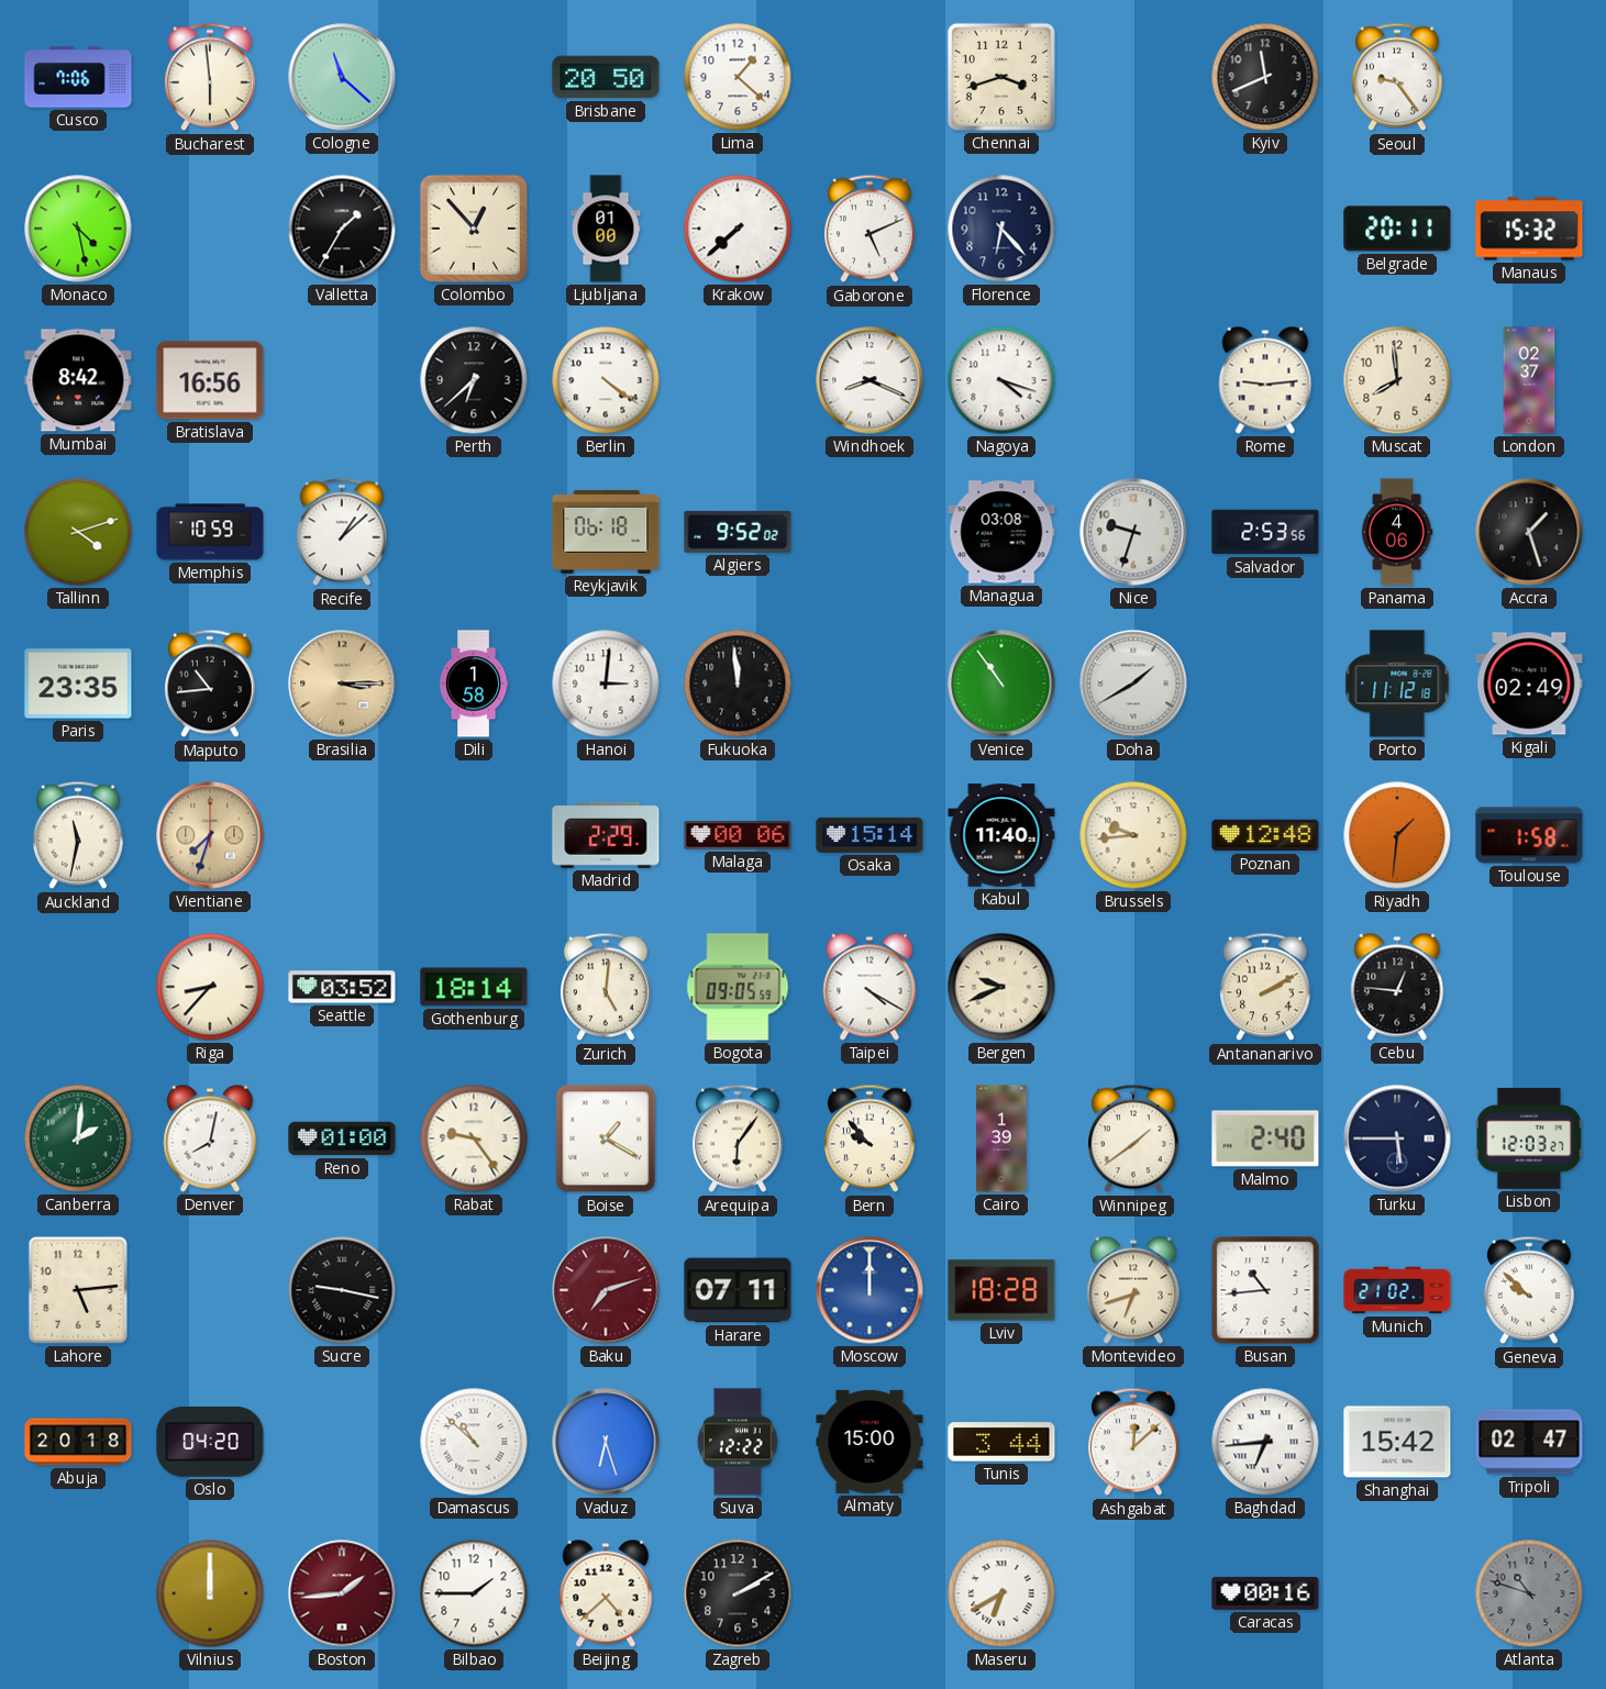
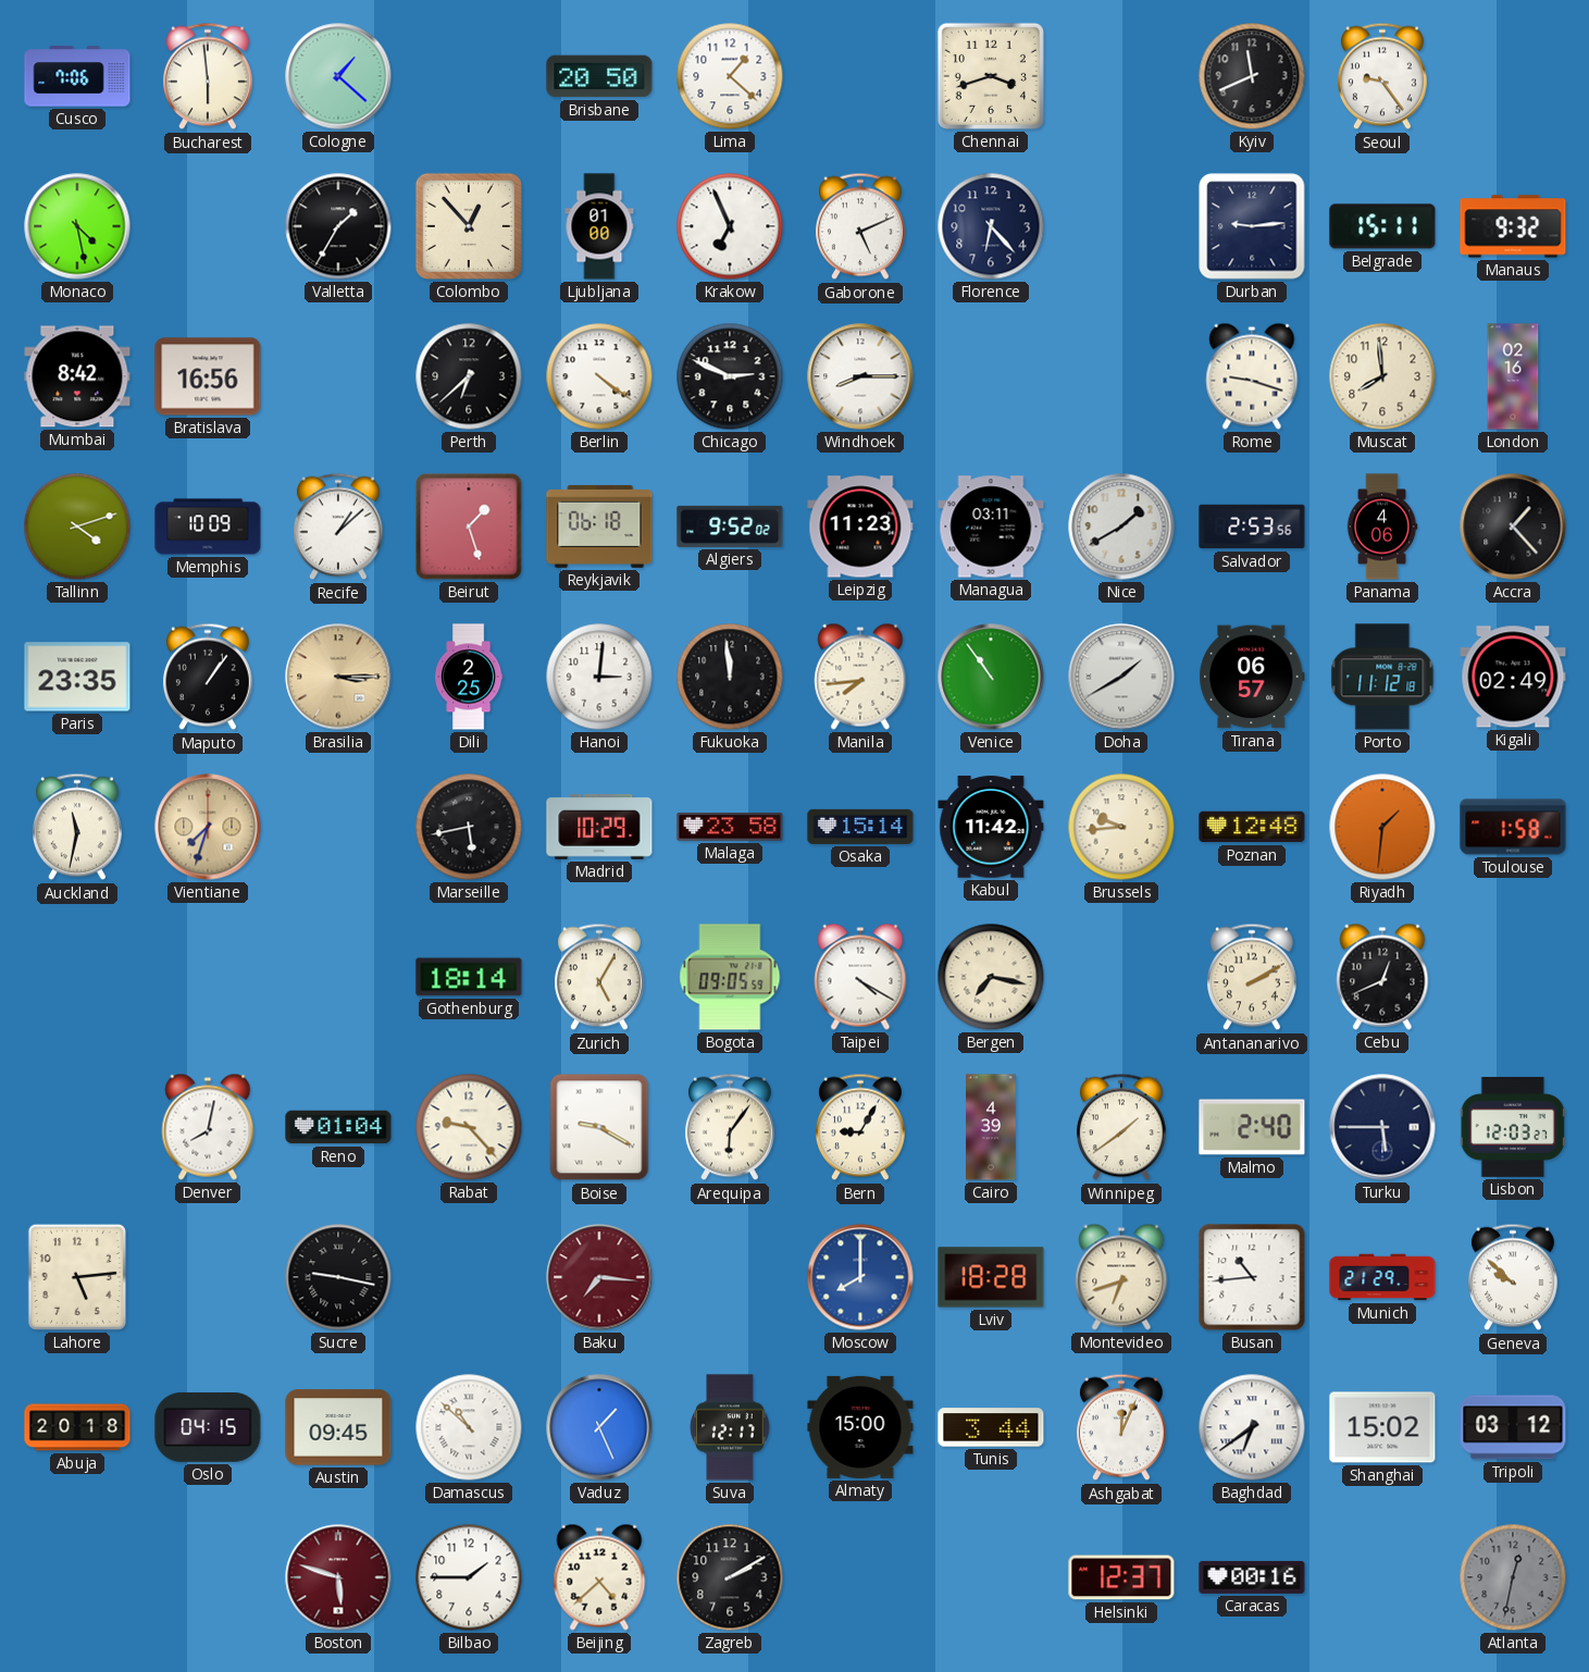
Cologne: 11:22 -> 1:22 (338, 76)
Krakow: 7:38 -> 6:56 (730, 226)
Durban: none -> 9:14 (1252, 226)
Belgrade: 20:11 -> 15:11 (1382, 226)
Manaus: 15:32 -> 9:32 (1513, 226)
Chicago: none -> 2:49 (730, 376)
Windhoek: 8:19 -> 8:15 (860, 376)
Nagoya: 4:18 -> none (1001, 380)
Rome: 9:14 -> 9:18 (1252, 376)
London: 02:37 -> 02:16 (1513, 376)
Memphis: 10:59 -> 10:09 (208, 527)
Beirut: none -> 1:27 (469, 527)
Leipzig: none -> 11:23 (860, 527)
Managua: 03:08 -> 03:11 (991, 527)
Nice: 9:33 -> 1:40 (1121, 527)
Accra: 1:27 -> 1:23 (1513, 527)
Maputo: 10:44 -> 1:06 (209, 677)
Dili: 1:58 -> 2:25 (469, 677)
Manila: none -> 7:44 (860, 677)
Tirana: none -> 06:57 (1252, 677)
Marseille: none -> 5:43 (469, 827)
Madrid: 2:29 -> 10:29 (599, 827)
Malaga: 00:06 -> 23:58 (730, 827)
Kabul: 11:40 -> 11:42 (991, 827)
Riga: 8:37 -> none (210, 987)
Seattle: 03:52 -> none (342, 987)
Zurich: 5:01 -> 5:05 (600, 977)
Bergen: 9:41 -> 7:17 (991, 977)
Cebu: 12:46 -> 12:41 (1382, 977)
Canberra: 2:01 -> none (78, 1138)
Reno: 01:00 -> 01:04 (338, 1127)
Rabat: 9:24 -> 9:23 (469, 1127)
Boise: 1:20 -> 9:20 (599, 1127)
Bern: 9:53 -> 9:05 (861, 1127)
Cairo: 1:39 -> 4:39 (991, 1127)
Baku: 7:12 -> 7:16 (599, 1277)
Harare: 07:11 -> none (738, 1290)
Moscow: 12:00 -> 8:00 (860, 1277)
Munich: 21:02 -> 21:29 (1382, 1277)
Oslo: 04:20 -> 04:15 (208, 1427)
Austin: none -> 09:45 (338, 1427)
Vaduz: 6:27 -> 1:26 (599, 1427)
Suva: 12:22 -> 12:17 (730, 1427)
Ashgabat: 12:08 -> 12:04 (1122, 1427)
Baghdad: 6:44 -> 6:39 (1252, 1427)
Shanghai: 15:42 -> 15:02 (1382, 1427)
Tripoli: 02:47 -> 03:12 (1513, 1427)
Vilnius: 12:00 -> none (210, 1593)
Boston: 1:44 -> 5:48 (338, 1577)
Maseru: 6:40 -> none (1001, 1593)
Helsinki: none -> 12:37 (1121, 1577)
Atlanta: 10:48 -> 12:32 (1513, 1577)
